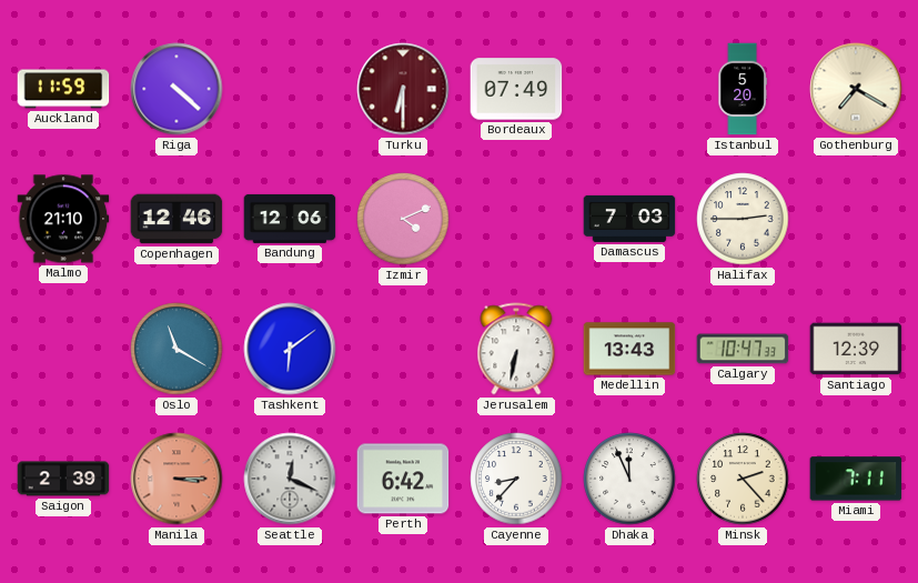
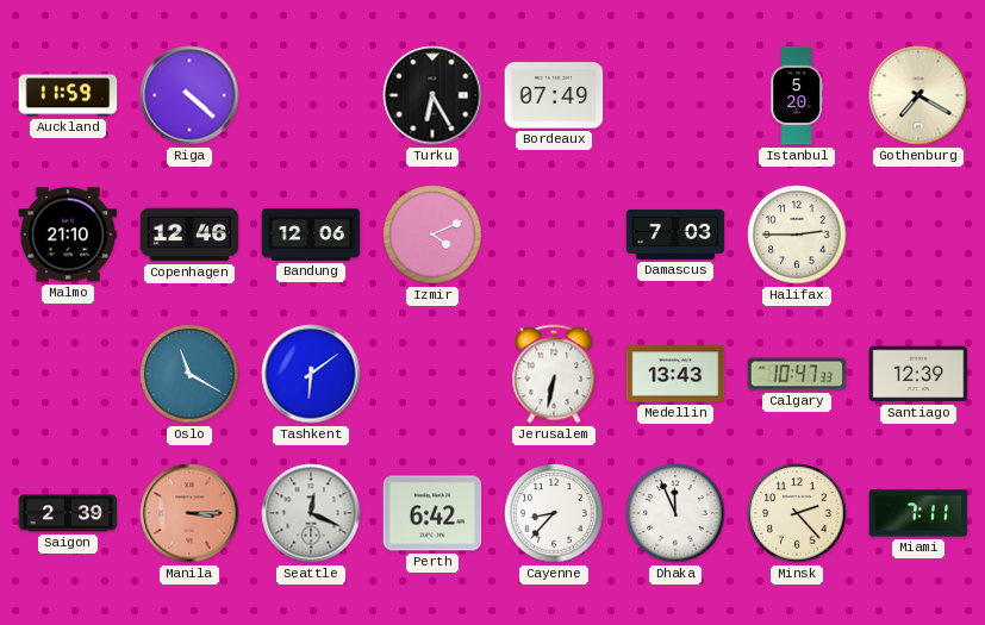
Turku: 6:30 -> 6:25 (432, 95)
Turku dial: burgundy -> black (432, 95)
